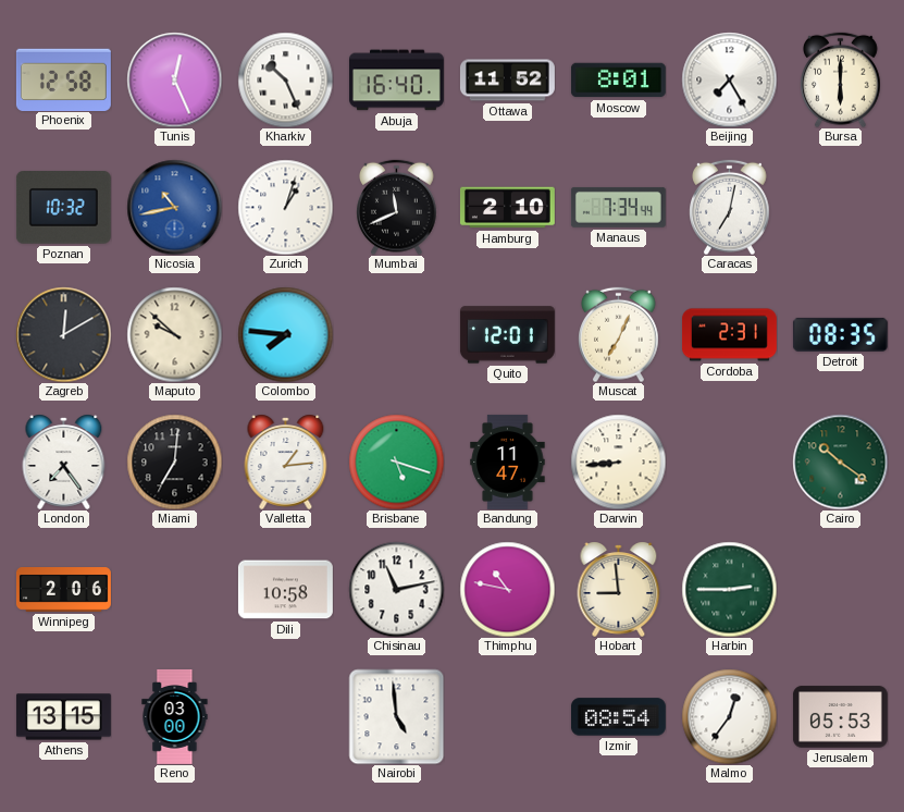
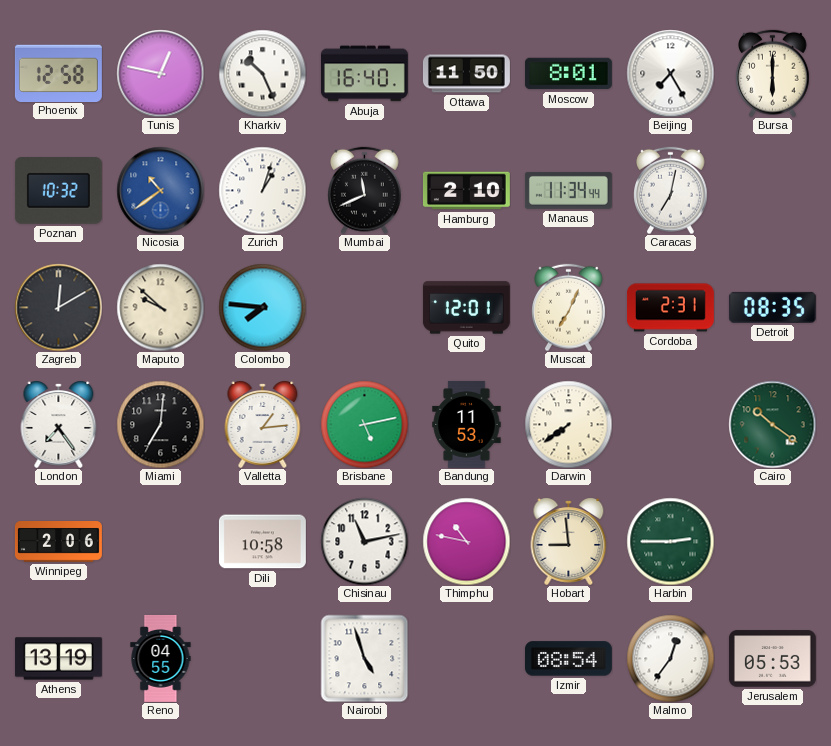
Tunis: 12:26 -> 12:47 (160, 73)
Ottawa: 11:52 -> 11:50 (466, 74)
Nicosia: 10:43 -> 10:39 (160, 190)
Manaus: 7:34 -> 11:34 (568, 190)
Brisbane: 5:18 -> 5:13 (364, 424)
Bandung: 11:47 -> 11:53 (467, 424)
Darwin: 8:44 -> 7:39 (568, 424)
Athens: 13:15 -> 13:19 (58, 659)
Reno: 03:00 -> 04:55 (161, 658)
Nairobi: 4:59 -> 4:57 (364, 658)
